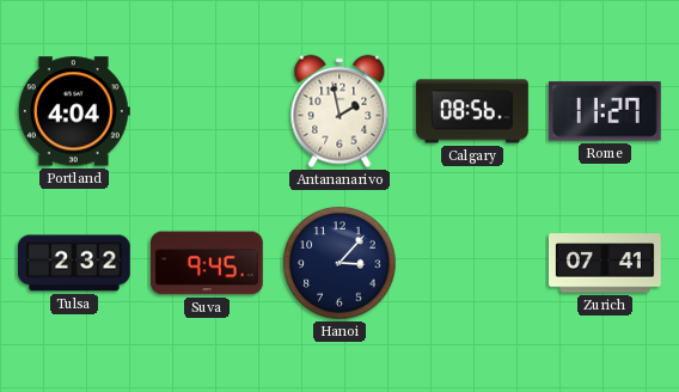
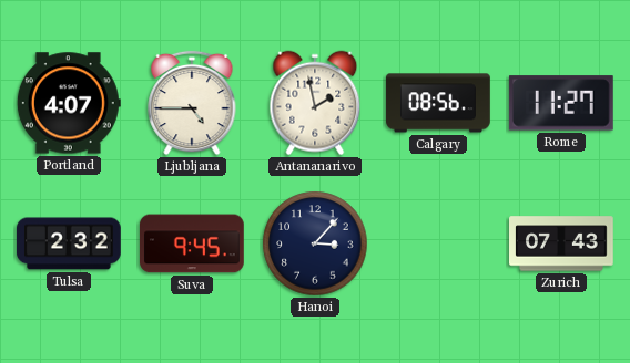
Portland: 4:04 -> 4:07 (69, 103)
Ljubljana: none -> 4:45 (192, 103)
Zurich: 07:41 -> 07:43 (562, 243)
